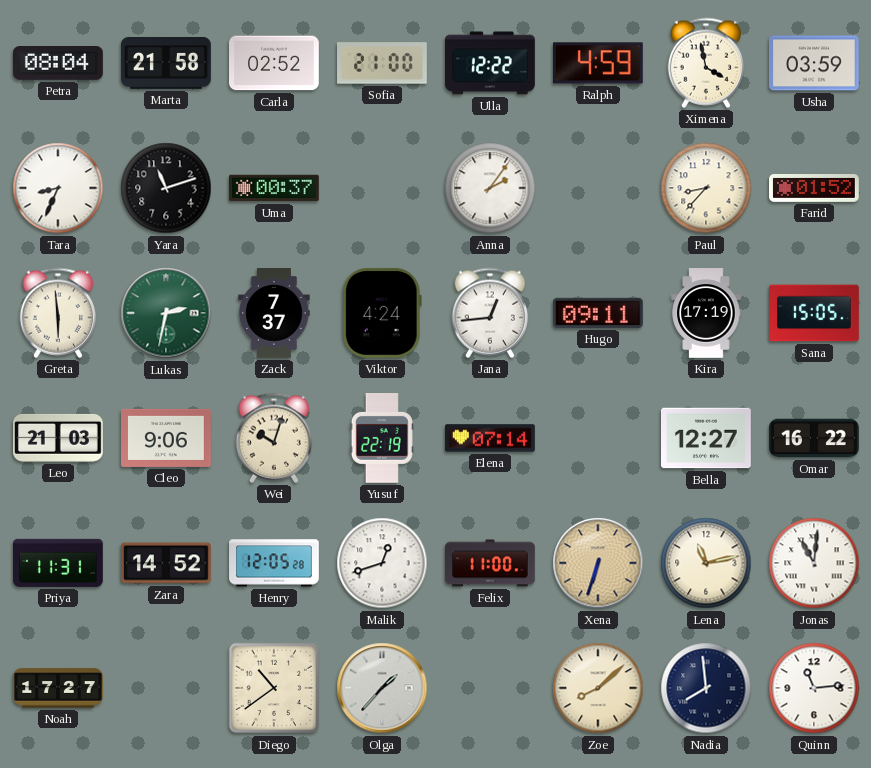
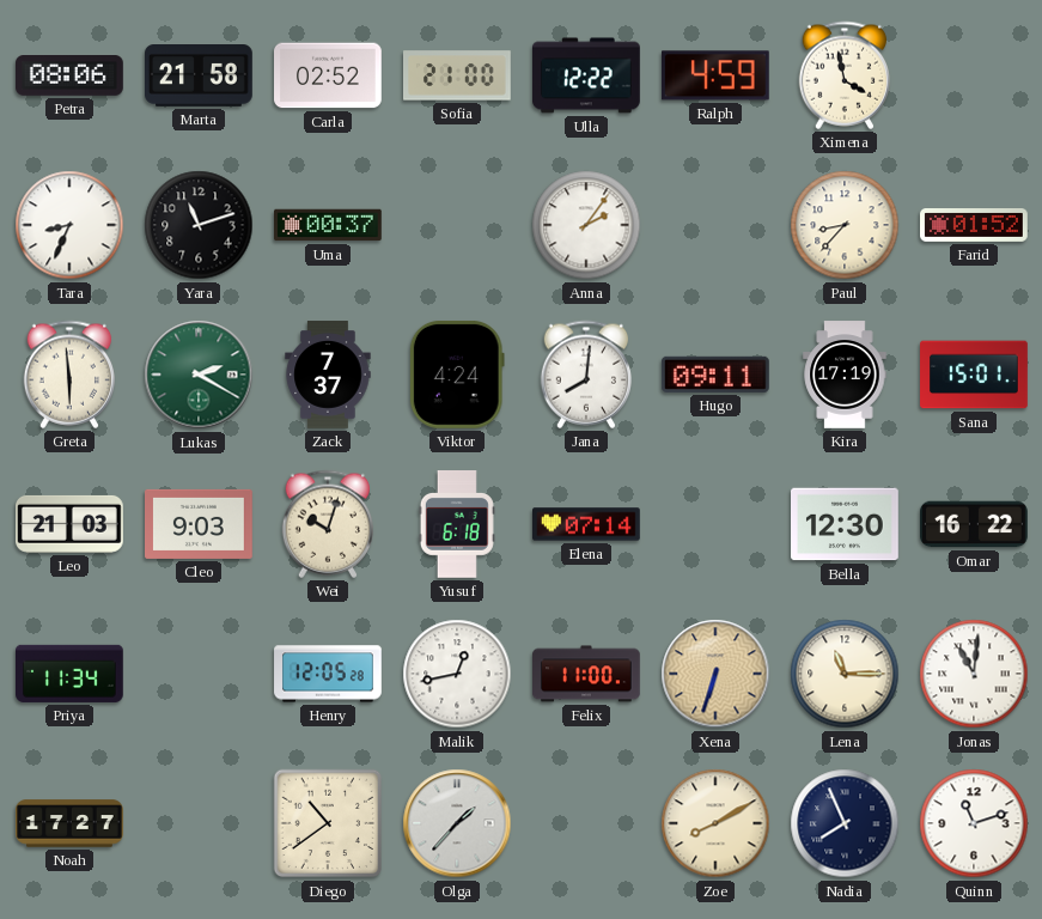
Petra: 08:04 -> 08:06 (71, 77)
Usha: 03:59 -> none (815, 63)
Lukas: 2:32 -> 2:20 (199, 375)
Jana: 12:44 -> 8:01 (586, 375)
Sana: 15:05 -> 15:01 (975, 375)
Cleo: 9:06 -> 9:03 (200, 524)
Yusuf: 22:19 -> 6:18 (457, 525)
Bella: 12:27 -> 12:30 (846, 524)
Priya: 11:31 -> 11:34 (71, 674)
Zara: 14:52 -> none (167, 563)
Malik: 12:42 -> 12:43 (457, 674)
Lena: 11:13 -> 11:15 (845, 674)
Zoe: 8:08 -> 8:10 (715, 823)
Nadia: 7:59 -> 7:56 (845, 823)
Quinn: 11:14 -> 11:12 (974, 823)
